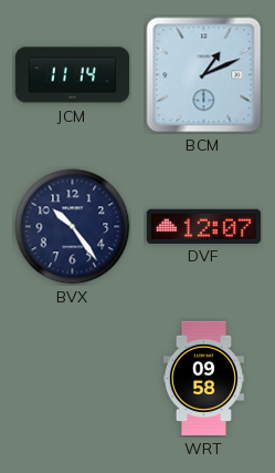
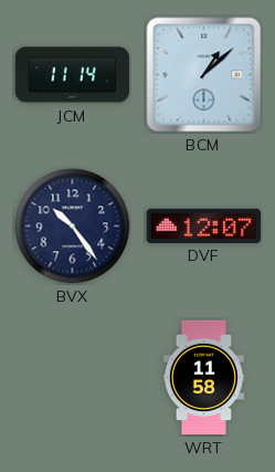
BCM: 1:11 -> 1:08 (204, 75)
WRT: 09:58 -> 11:58 (203, 378)
